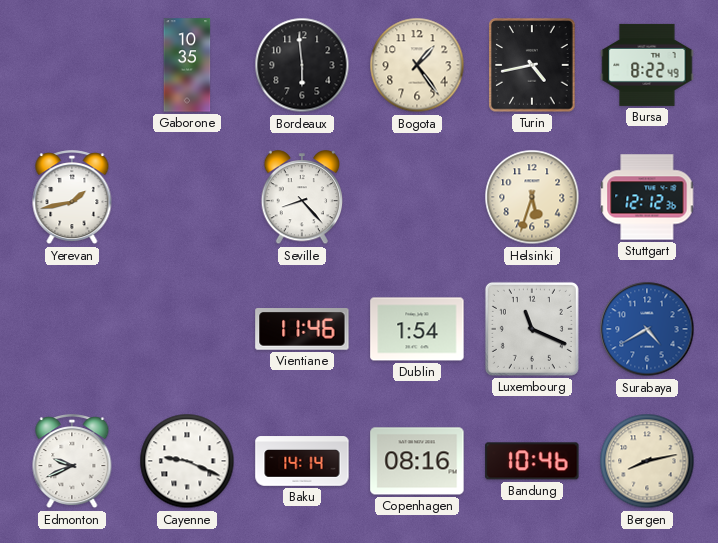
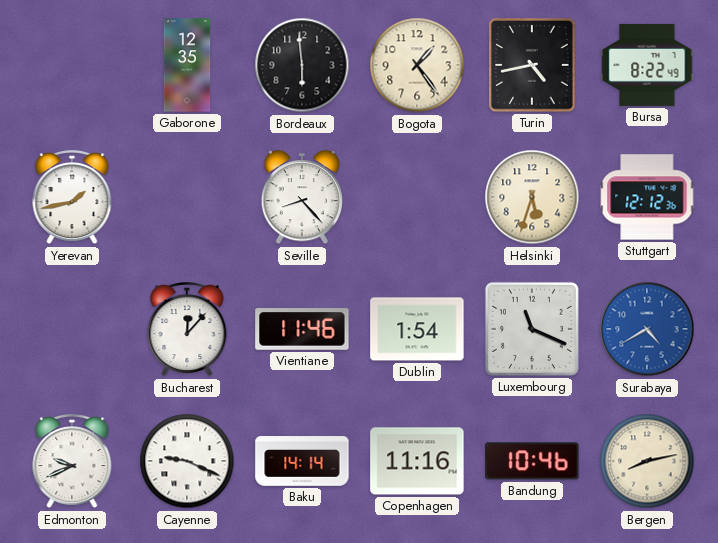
Gaborone: 10:35 -> 12:35 (187, 65)
Bucharest: none -> 12:07 (187, 330)
Copenhagen: 08:16 -> 11:16 (417, 461)
